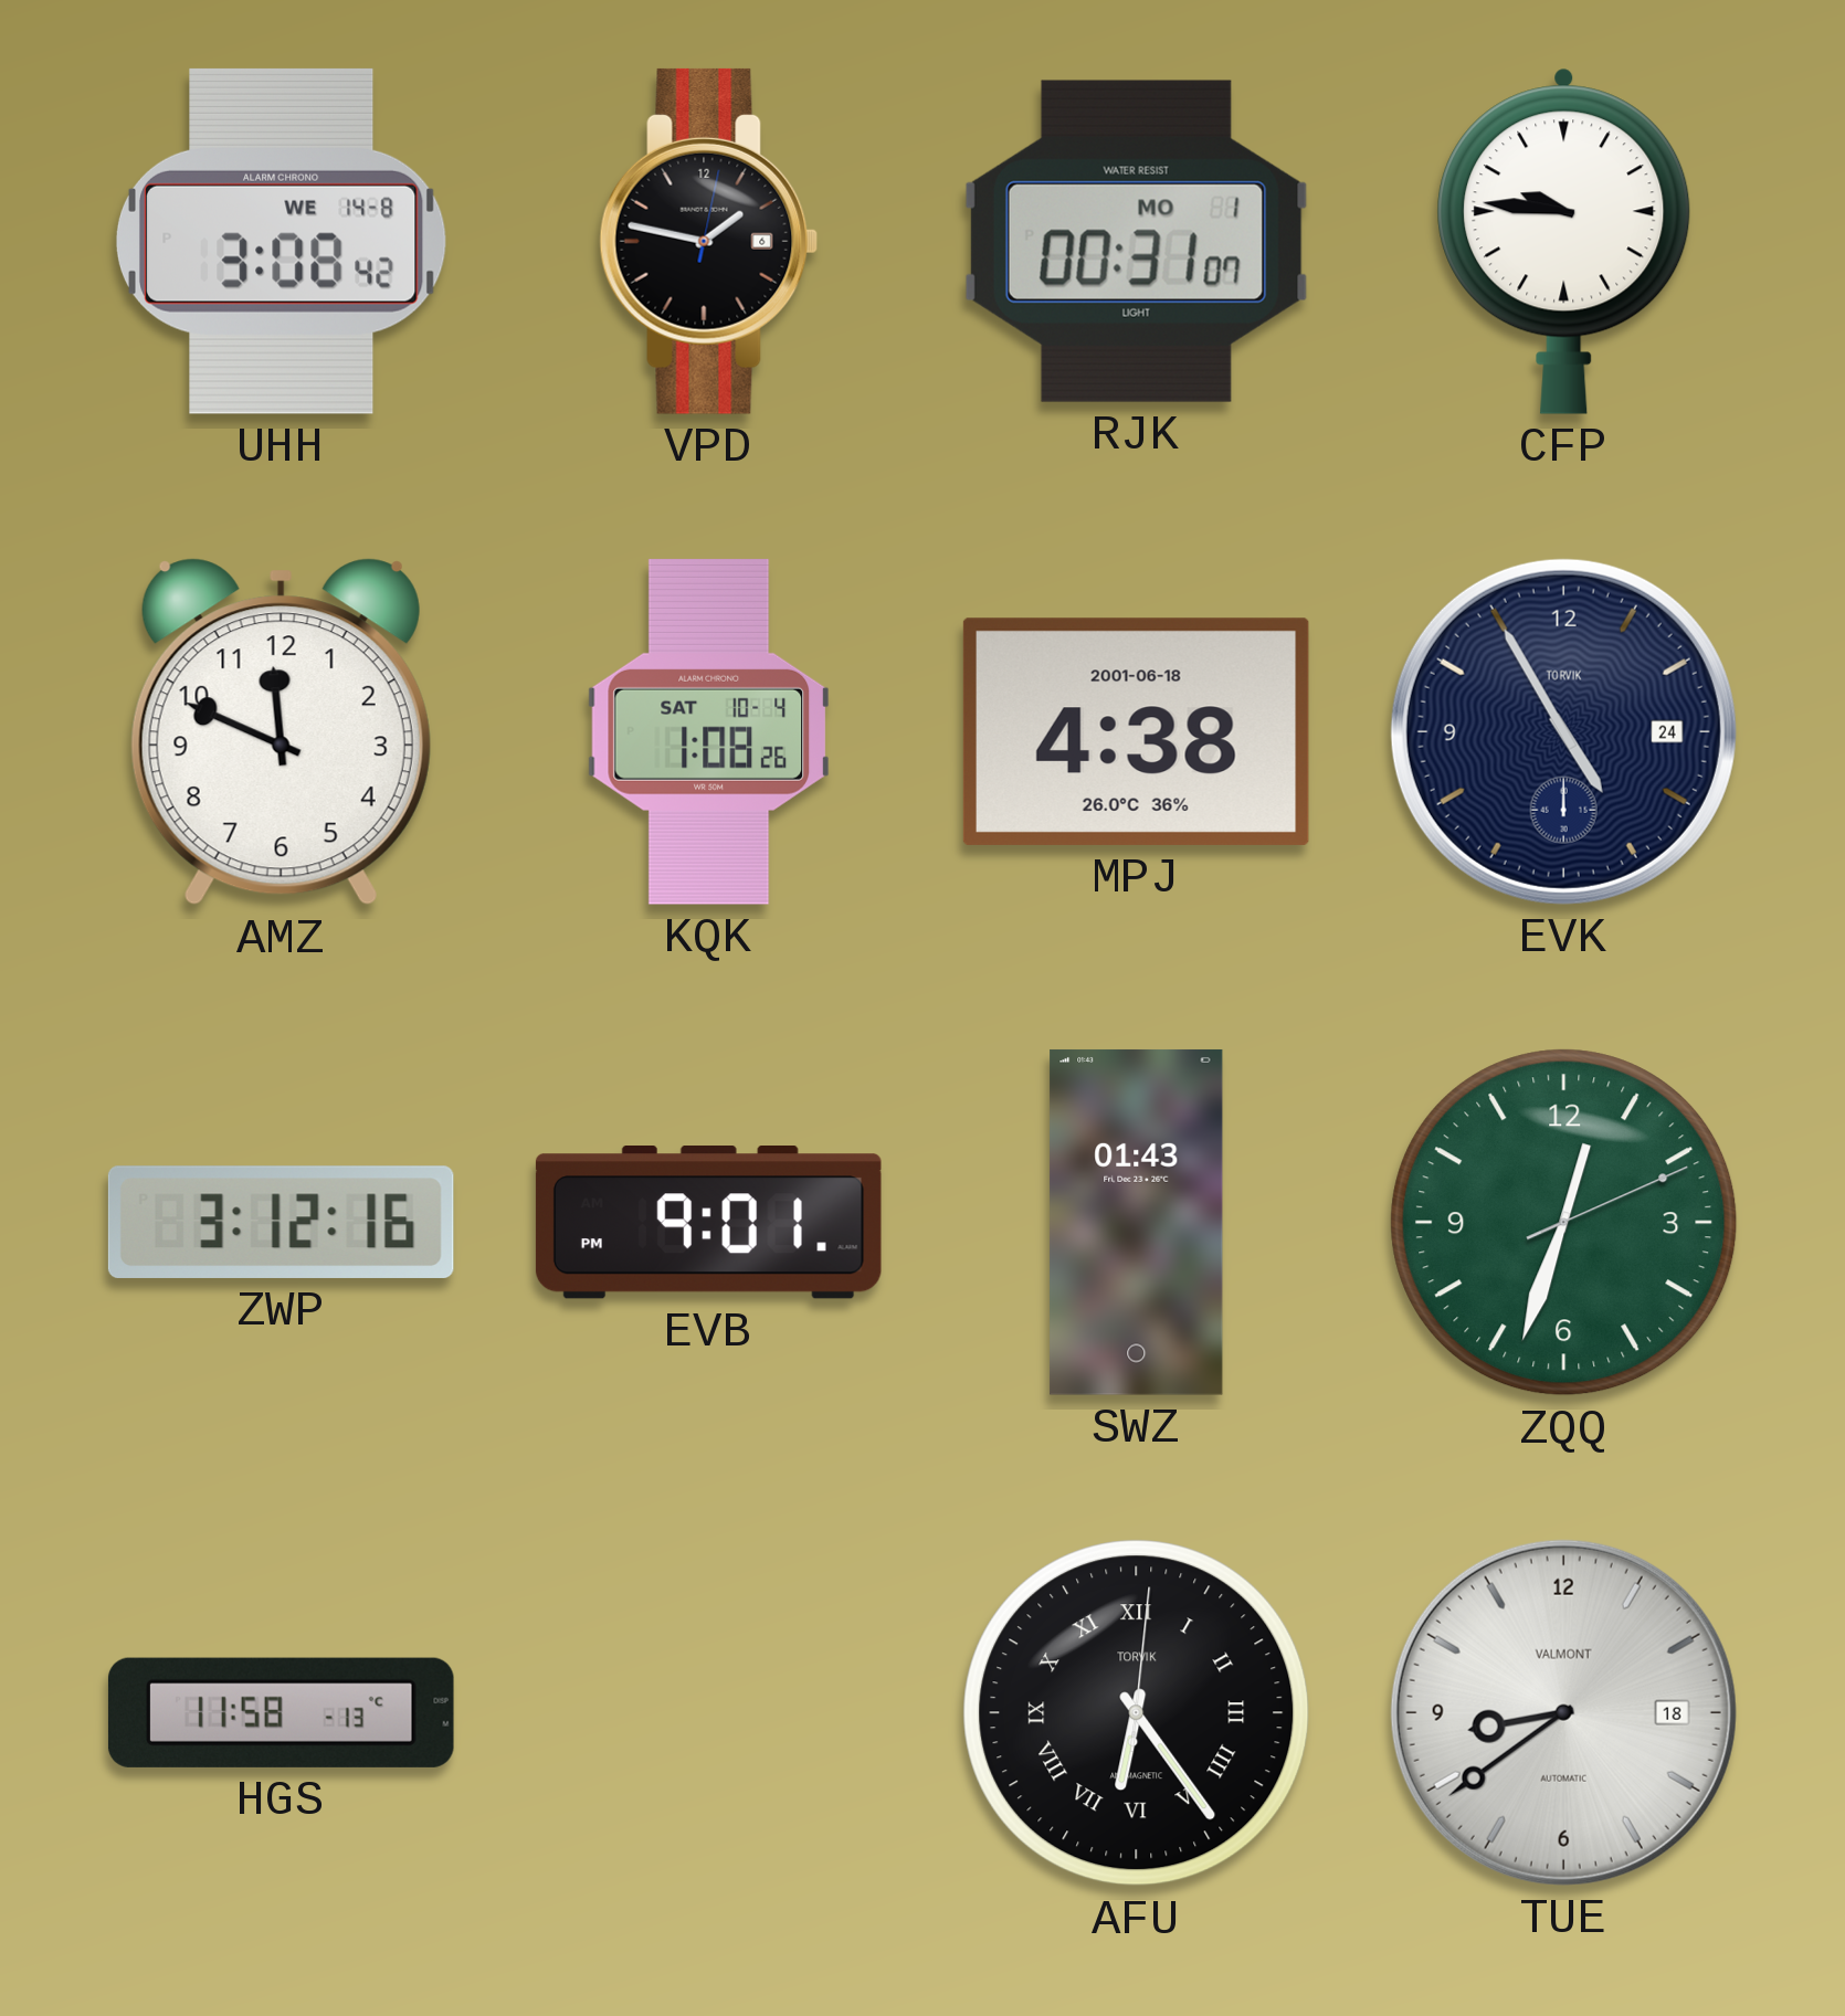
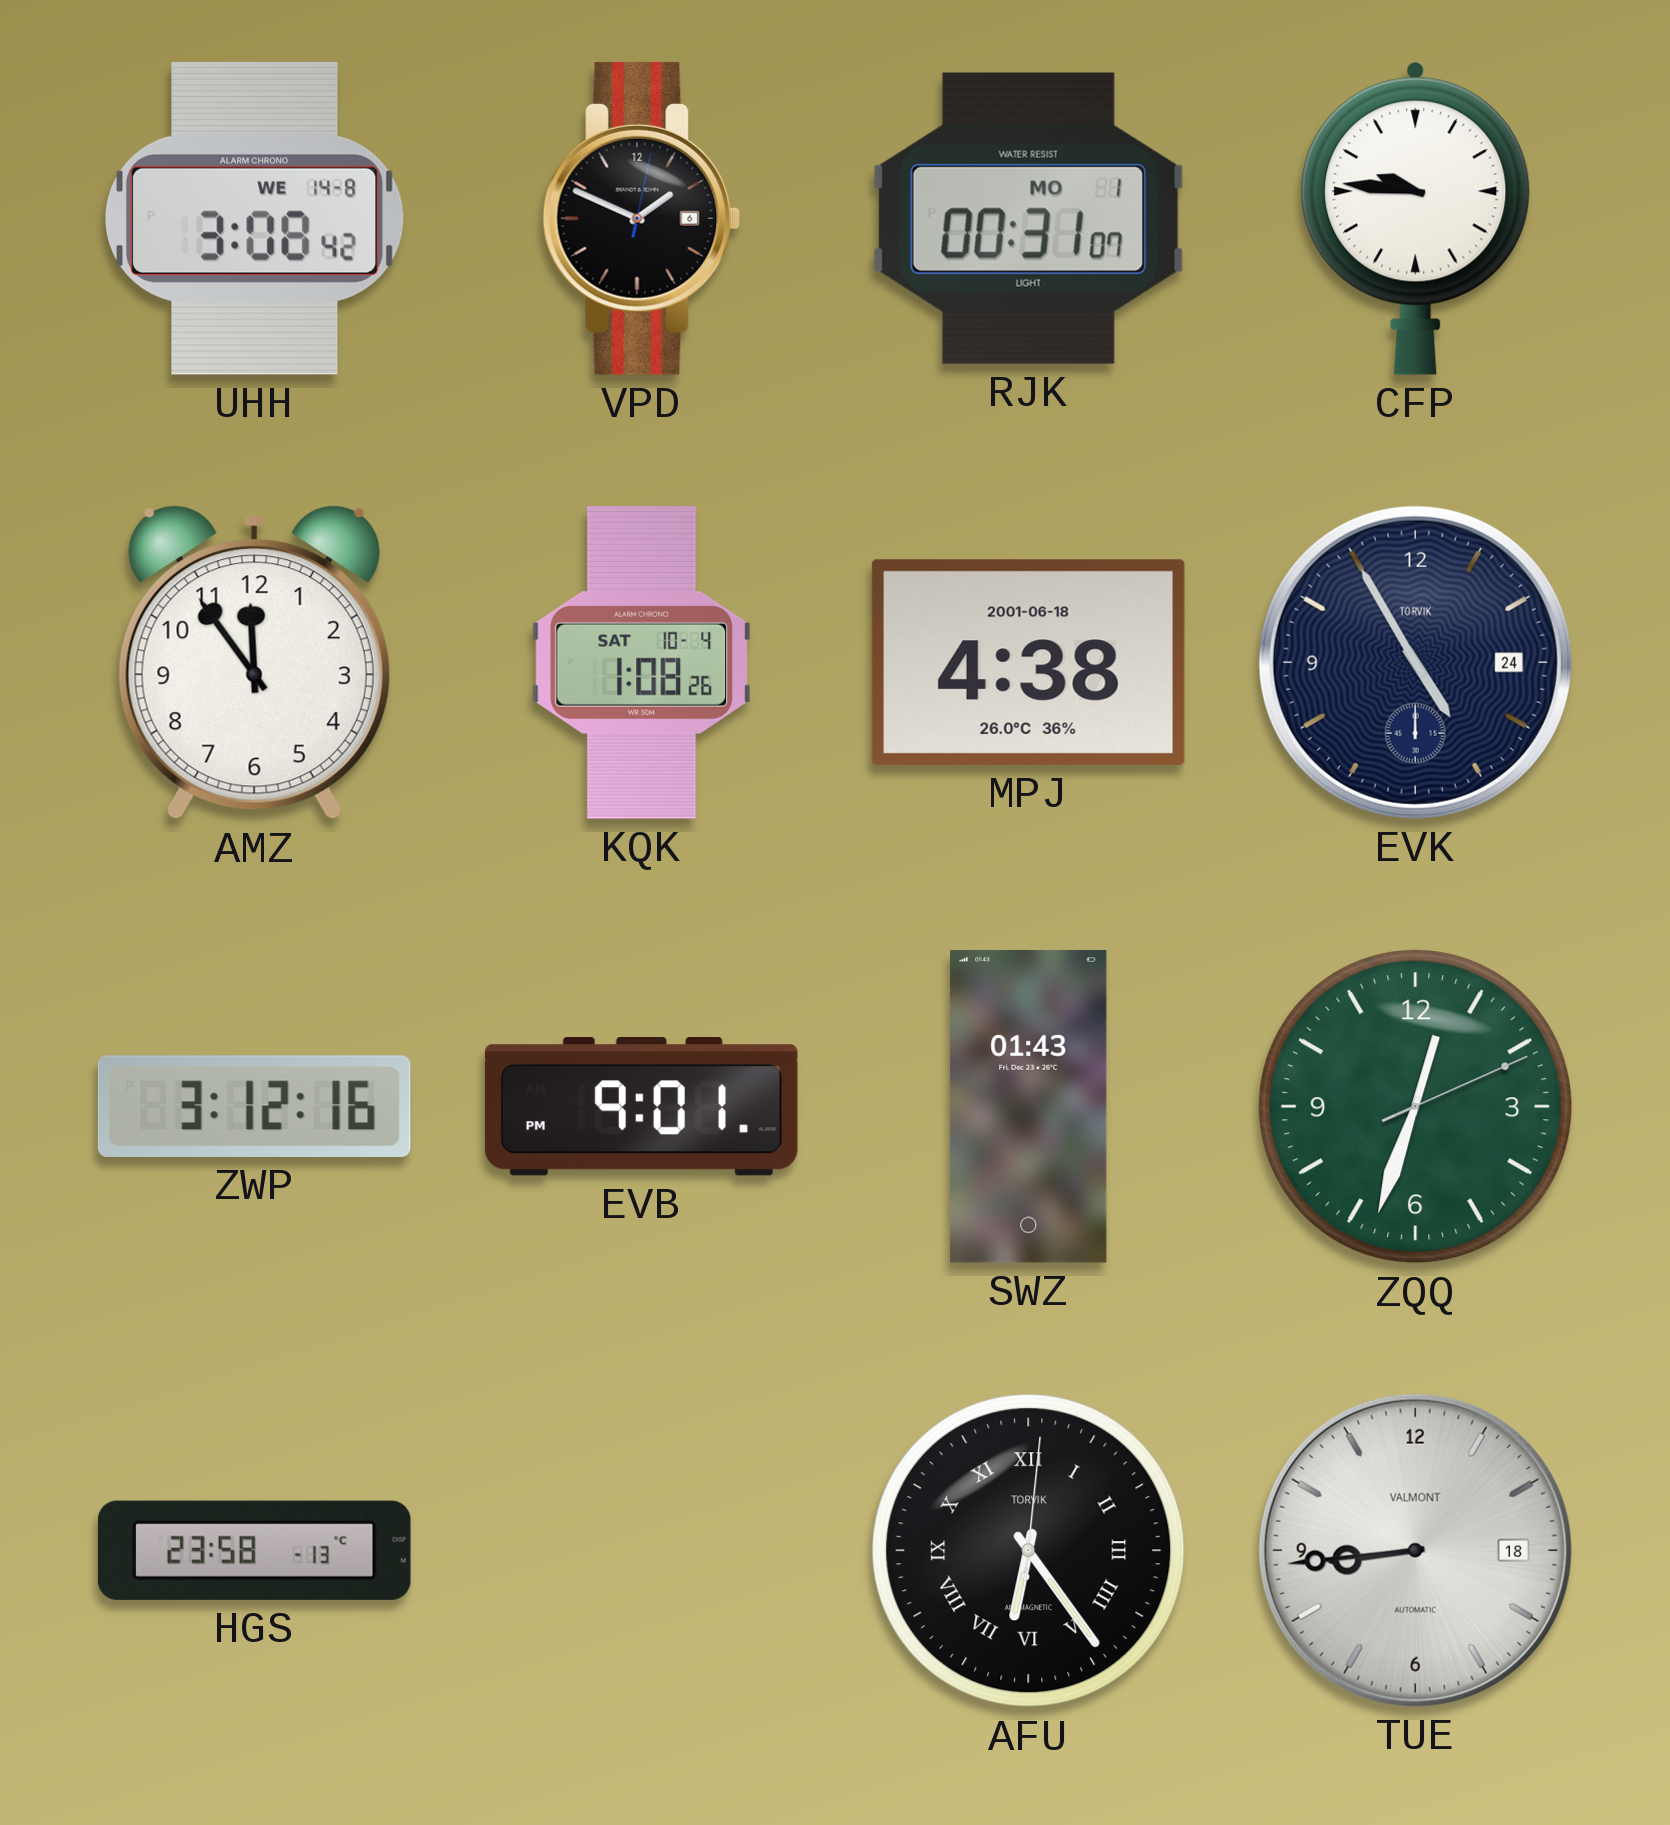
VPD: 1:47 -> 1:49 (642, 218)
AMZ: 11:49 -> 11:54 (254, 663)
HGS: 11:58 -> 23:58 (254, 1550)
TUE: 8:39 -> 8:44 (1415, 1550)
